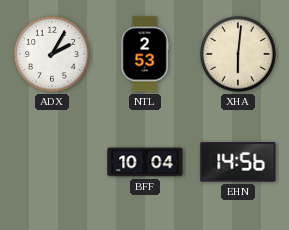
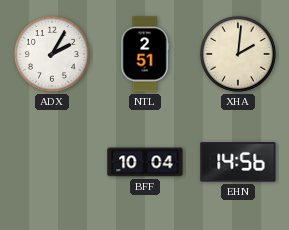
NTL: 2:53 -> 2:51 (145, 54)
XHA: 6:01 -> 2:01 (238, 54)
